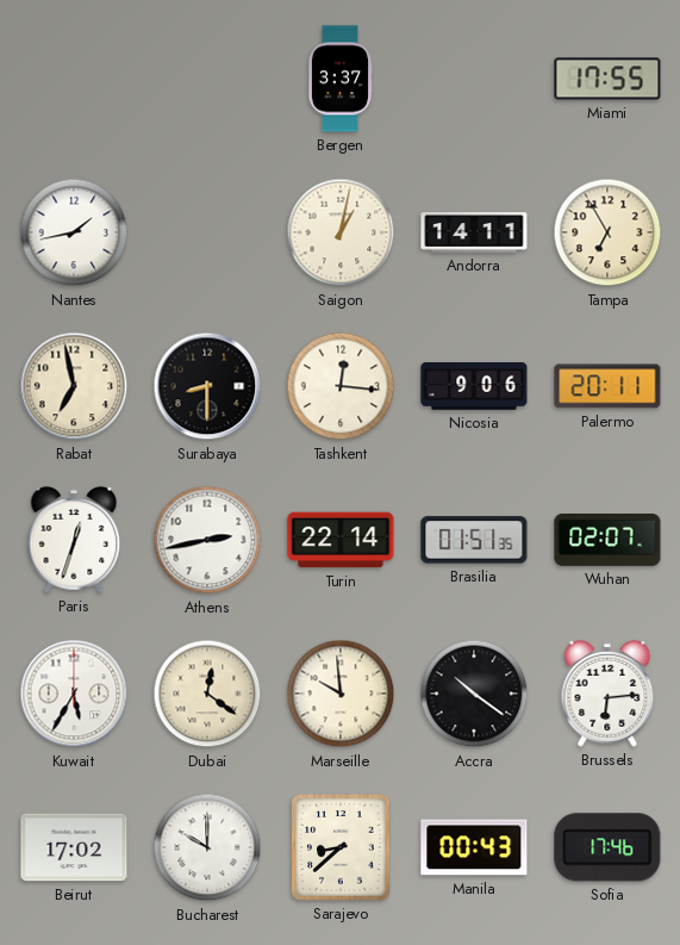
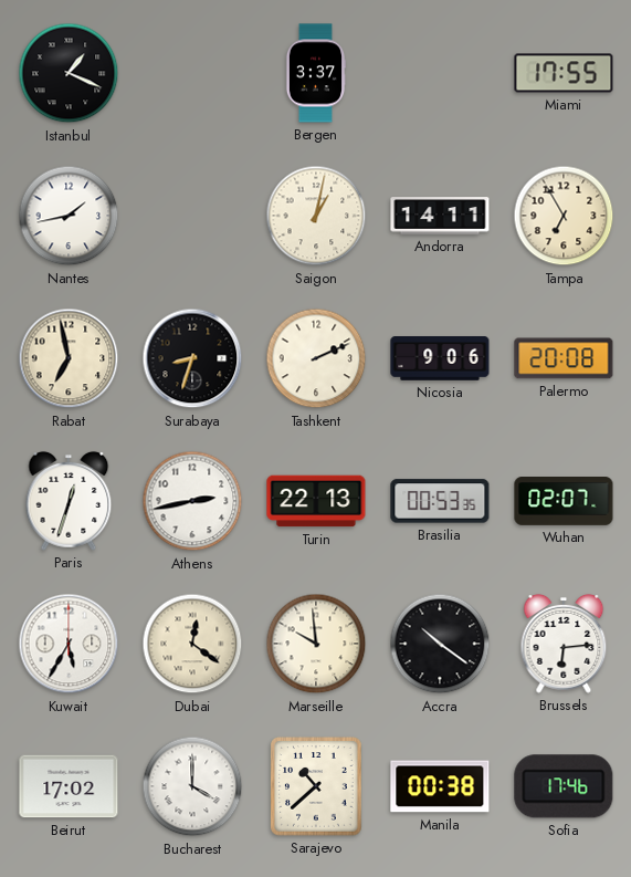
Istanbul: none -> 1:19 (69, 73)
Surabaya: 8:30 -> 8:33 (192, 358)
Tashkent: 12:16 -> 2:11 (316, 358)
Palermo: 20:11 -> 20:08 (564, 358)
Turin: 22:14 -> 22:13 (316, 501)
Brasilia: 01:51 -> 00:53 (440, 501)
Bucharest: 10:00 -> 4:00 (192, 786)
Sarajevo: 8:38 -> 10:38 (316, 786)
Manila: 00:43 -> 00:38 (440, 786)
